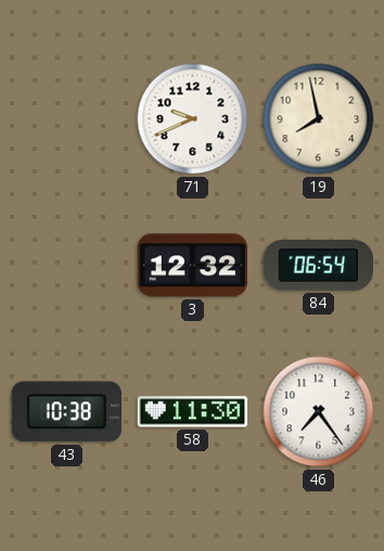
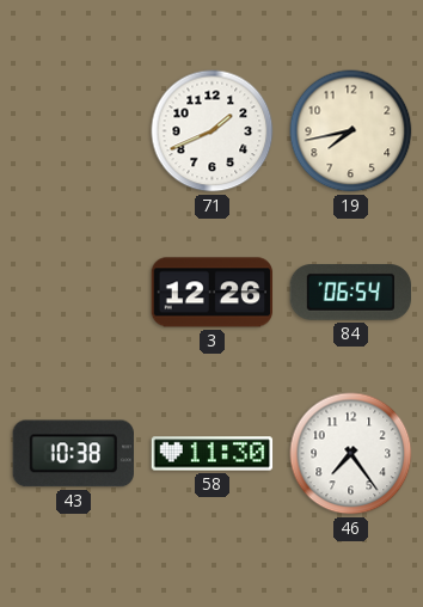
71: 9:41 -> 1:41 (213, 131)
19: 7:58 -> 7:43 (351, 131)
3: 12:32 -> 12:26 (213, 293)
